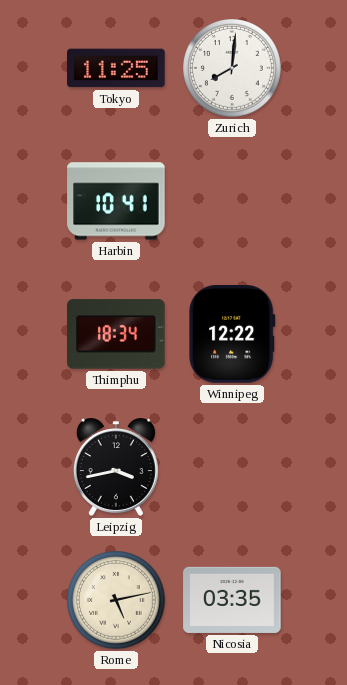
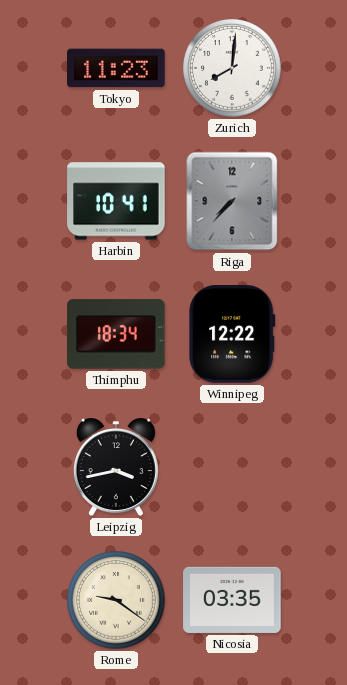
Tokyo: 11:25 -> 11:23 (116, 68)
Riga: none -> 7:37 (232, 201)
Rome: 5:13 -> 9:21 (117, 601)
